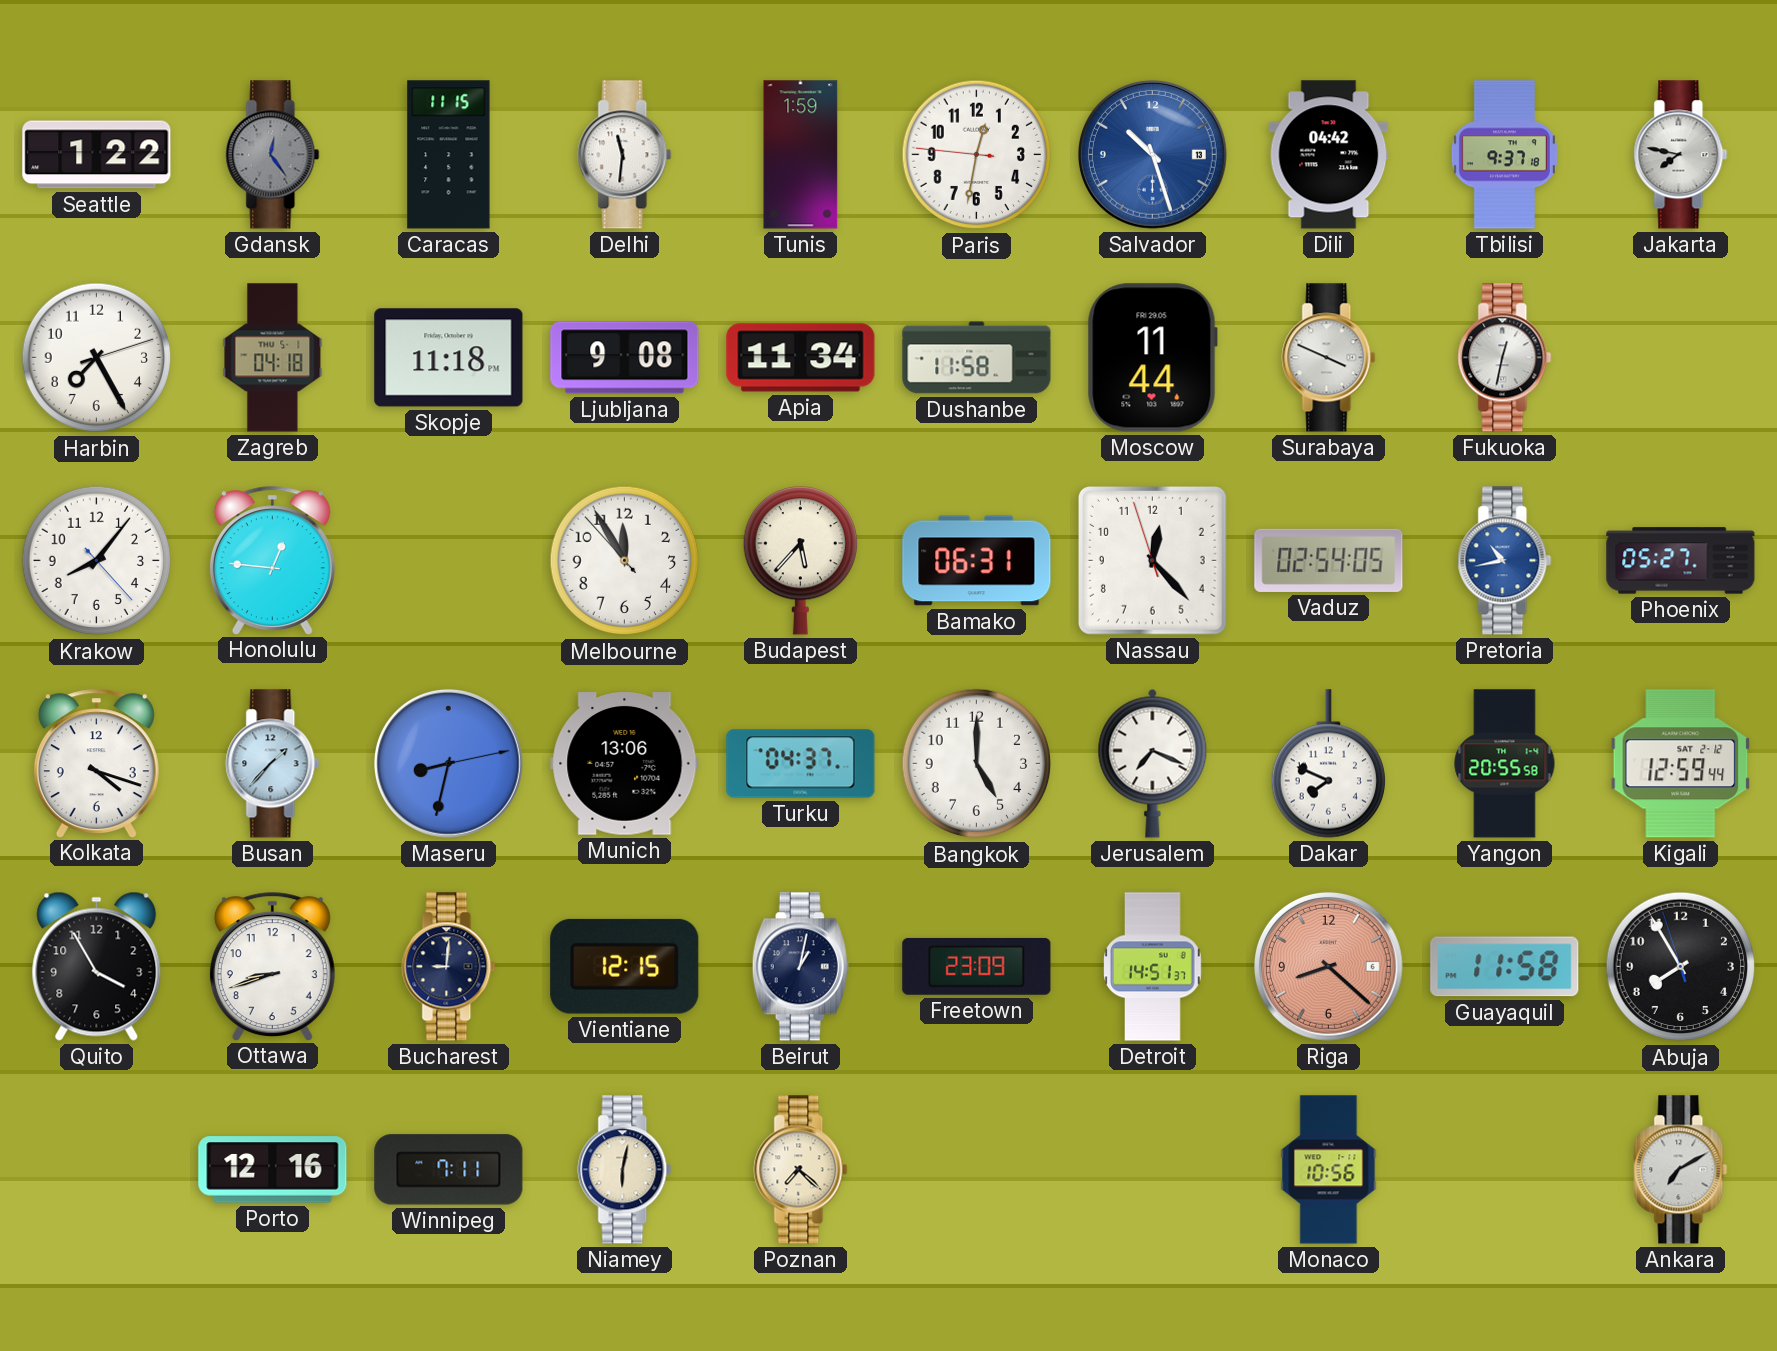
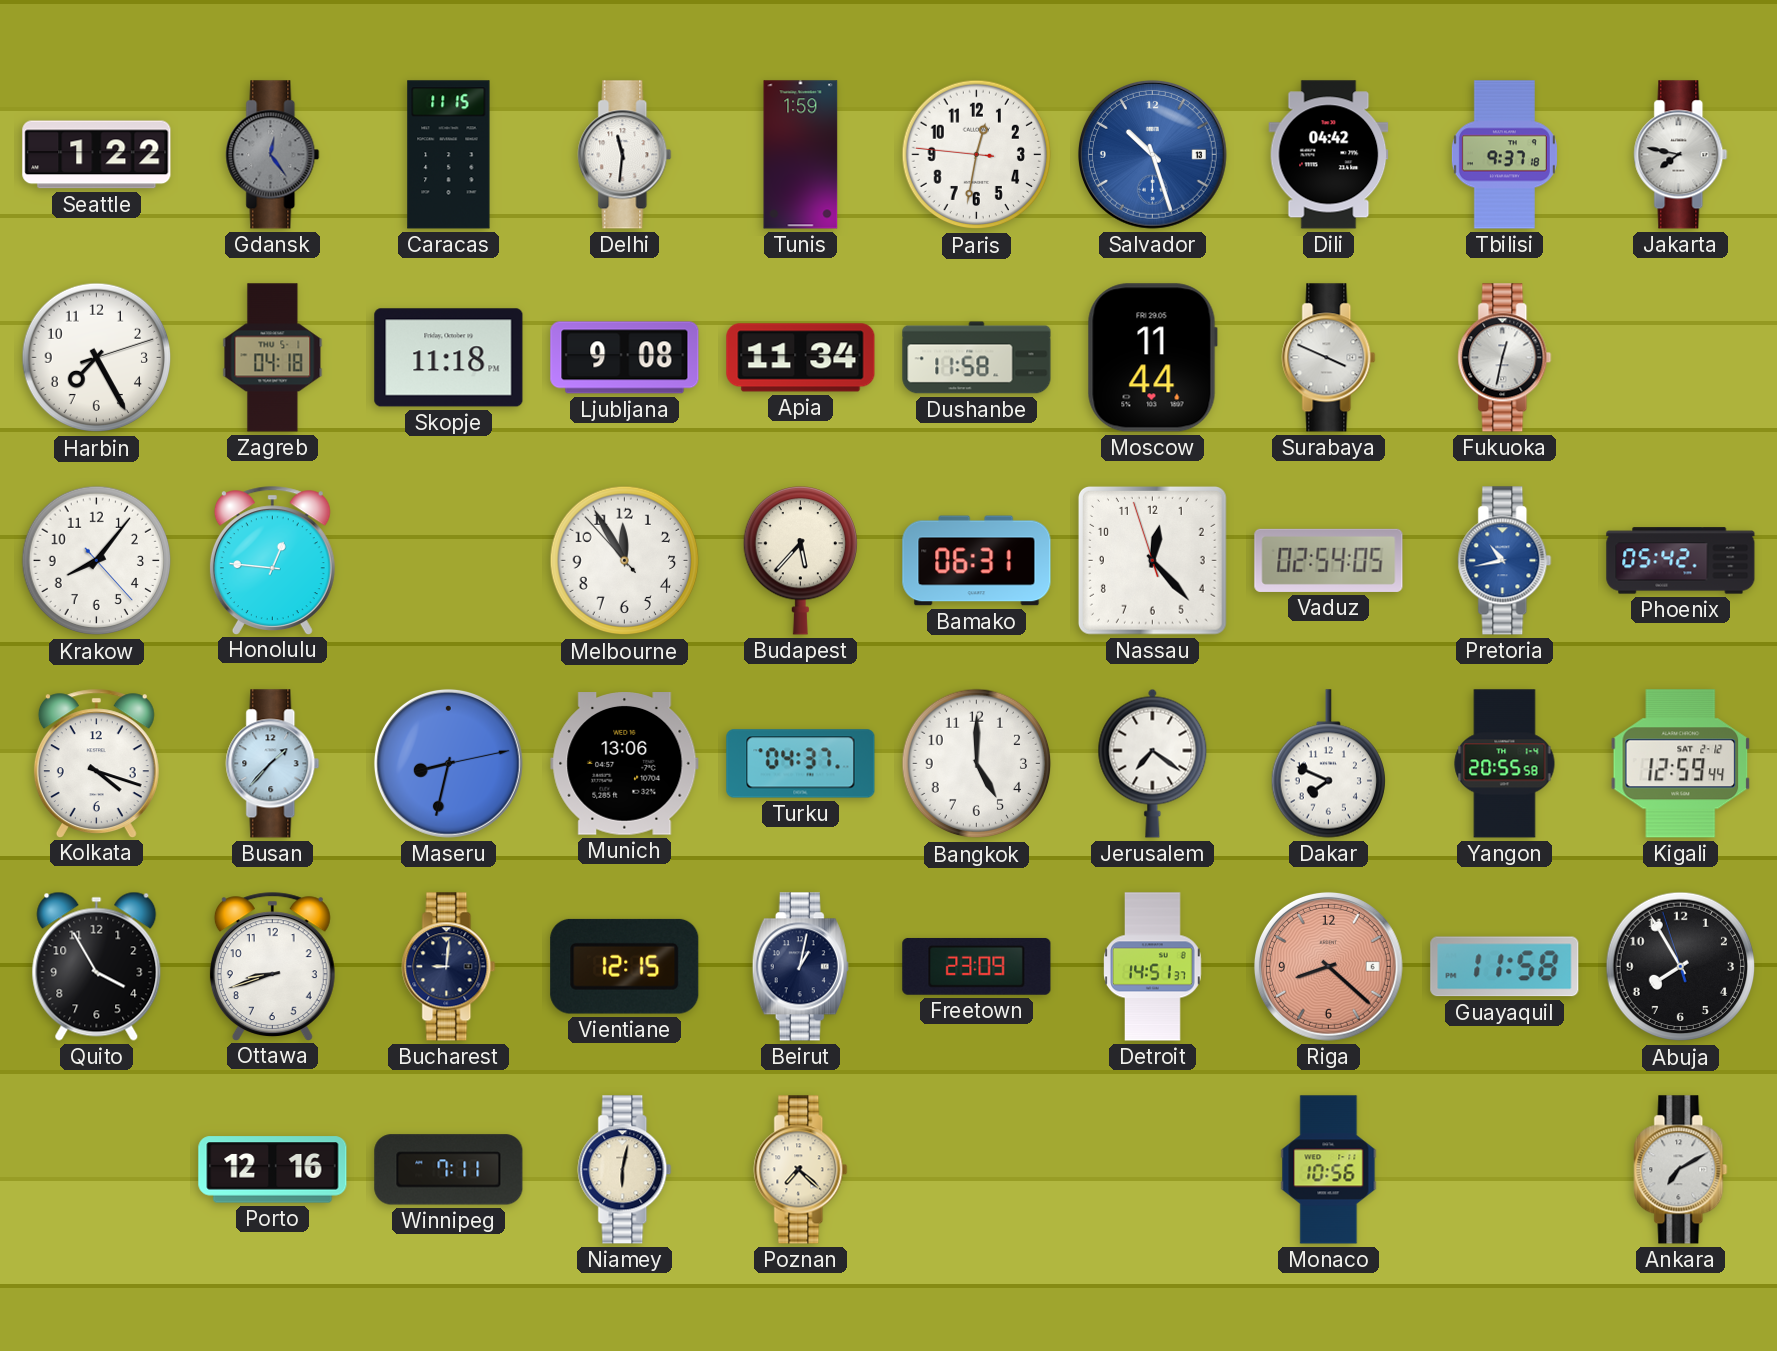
Phoenix: 05:27 -> 05:42 (1681, 561)
Jerusalem: 7:19 -> 7:21 (1153, 763)
